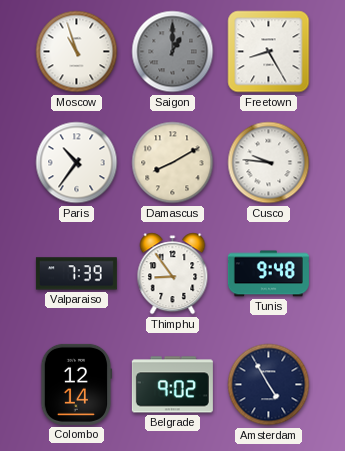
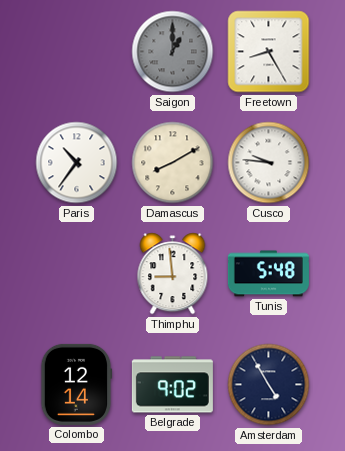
Moscow: 10:57 -> none (77, 52)
Valparaiso: 7:39 -> none (76, 274)
Thimphu: 8:54 -> 8:59 (173, 274)
Tunis: 9:48 -> 5:48 (268, 274)
